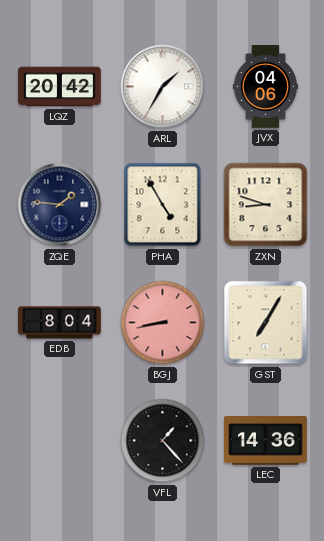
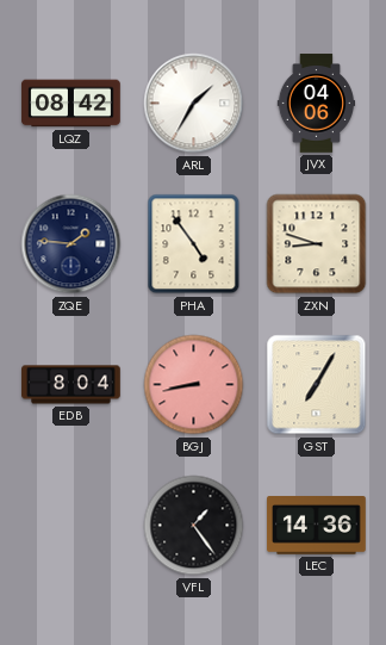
LQZ: 20:42 -> 08:42 (71, 104)
PHA: 4:55 -> 4:54 (194, 244)
VFL: 1:23 -> 1:24 (194, 526)
